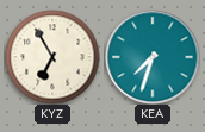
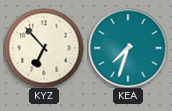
KYZ: 6:55 -> 6:53 (44, 48)
